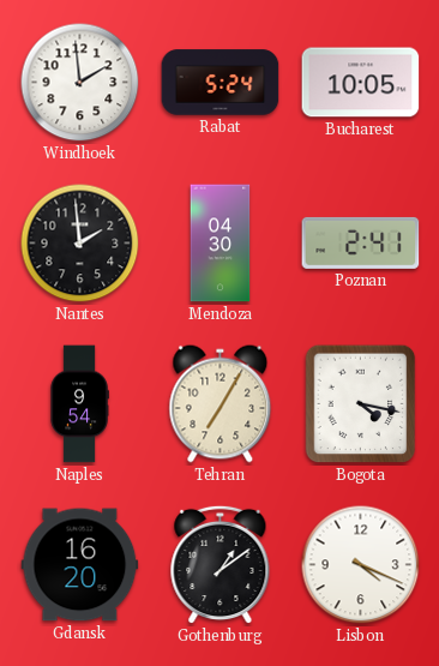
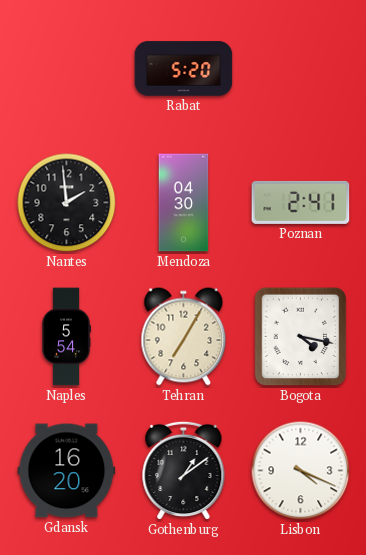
Windhoek: 1:59 -> none (80, 83)
Rabat: 5:24 -> 5:20 (184, 69)
Bucharest: 10:05 -> none (361, 83)
Naples: 9:54 -> 5:54 (66, 337)
